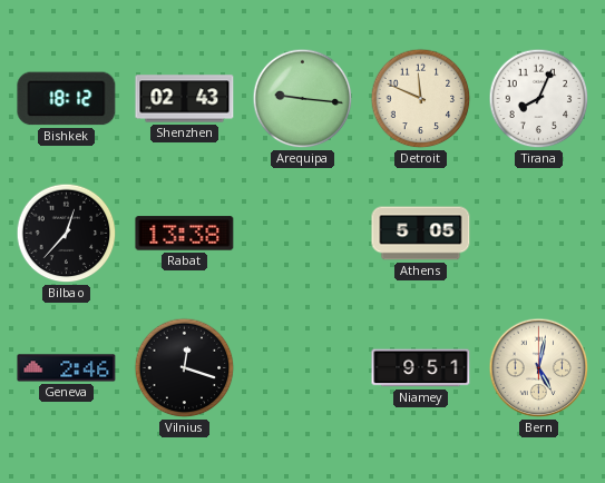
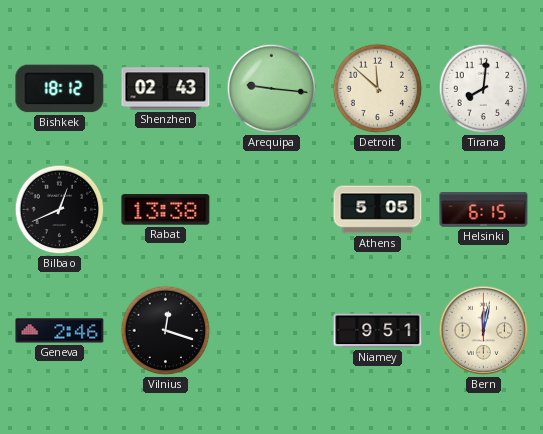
Detroit: 11:49 -> 11:52 (378, 89)
Tirana: 8:04 -> 8:01 (484, 89)
Bilbao: 12:37 -> 12:41 (60, 210)
Helsinki: none -> 6:15 (484, 210)
Bern: 5:02 -> 12:02 (484, 331)
